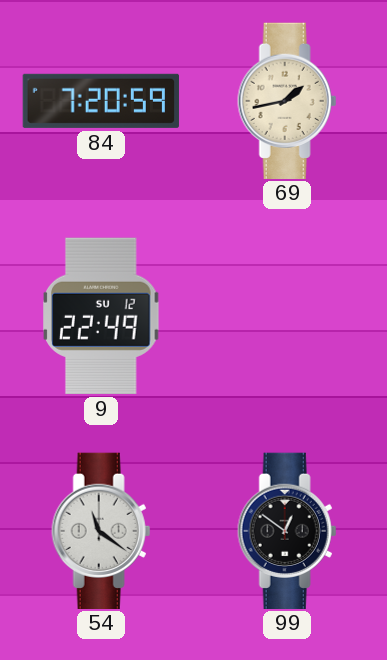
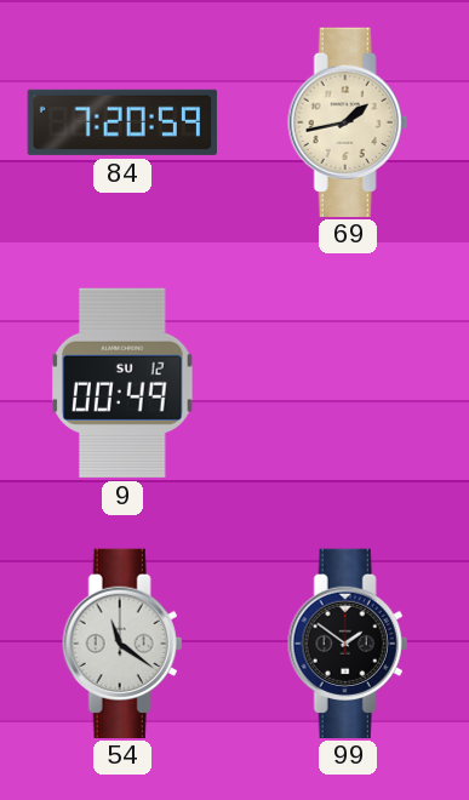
9: 22:49 -> 00:49 (122, 383)
99: 12:51 -> 1:51 (348, 642)
